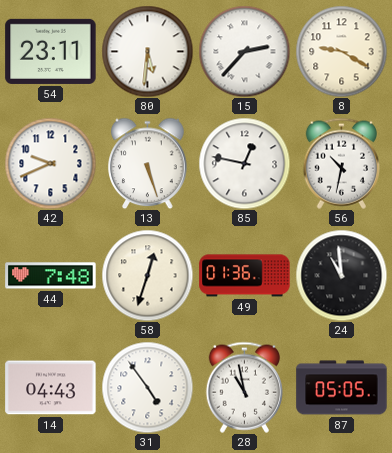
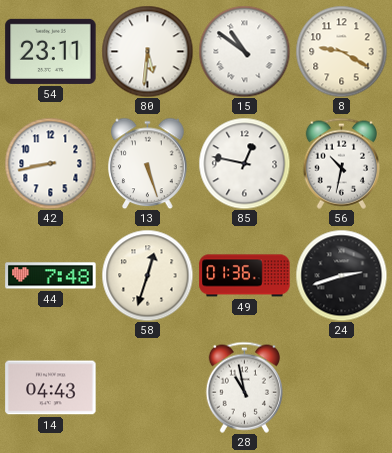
15: 2:37 -> 10:51 (244, 51)
42: 9:41 -> 8:43 (50, 163)
24: 10:59 -> 2:42 (341, 275)
31: 4:54 -> none (147, 387)
87: 05:05 -> none (342, 388)
